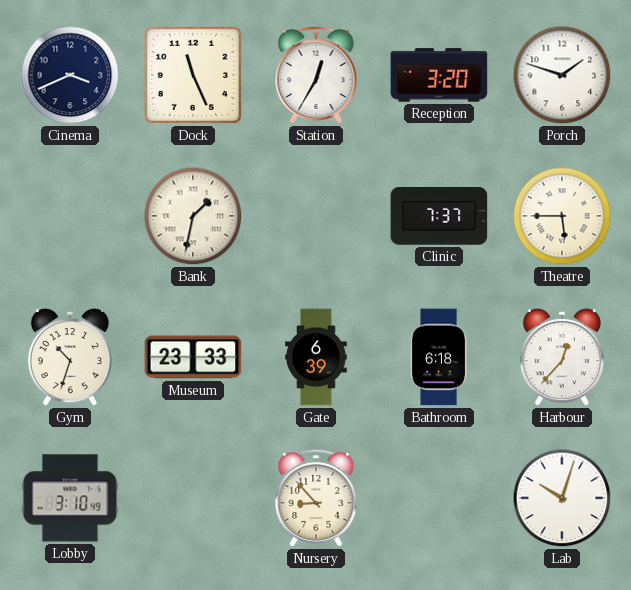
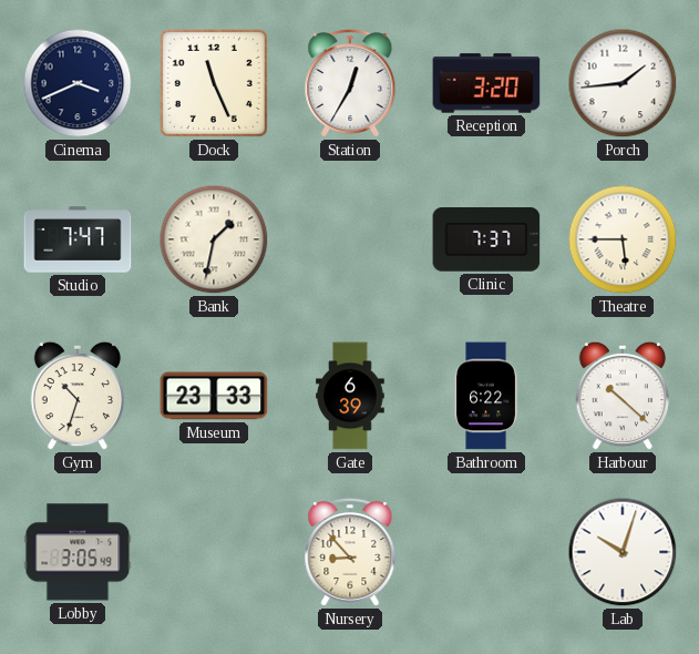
Porch: 1:48 -> 1:44 (623, 83)
Studio: none -> 7:47 (78, 239)
Bathroom: 6:18 -> 6:22 (486, 396)
Harbour: 12:37 -> 10:22 (623, 396)
Lobby: 3:10 -> 3:05 (78, 552)
